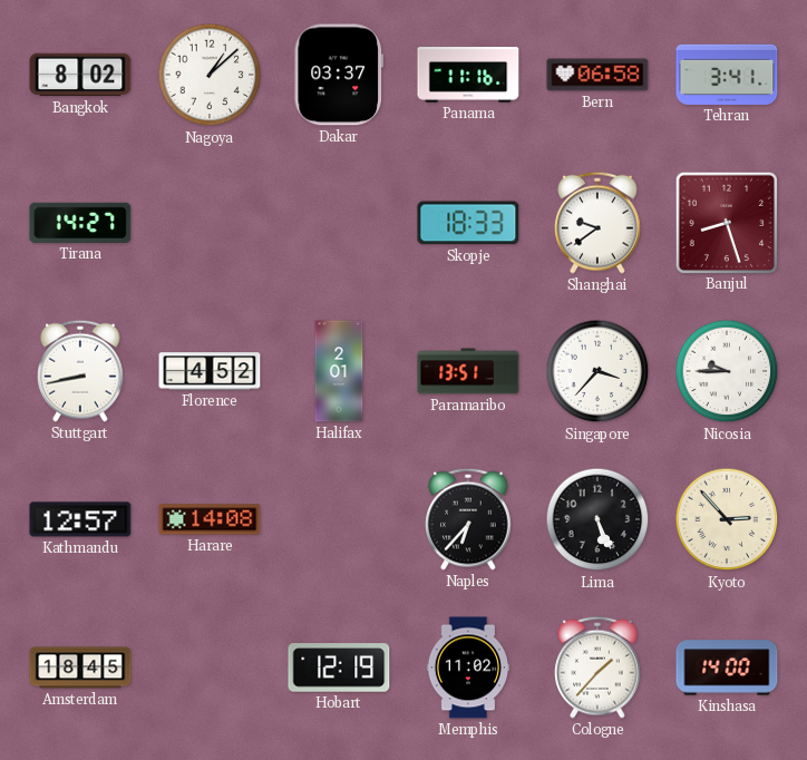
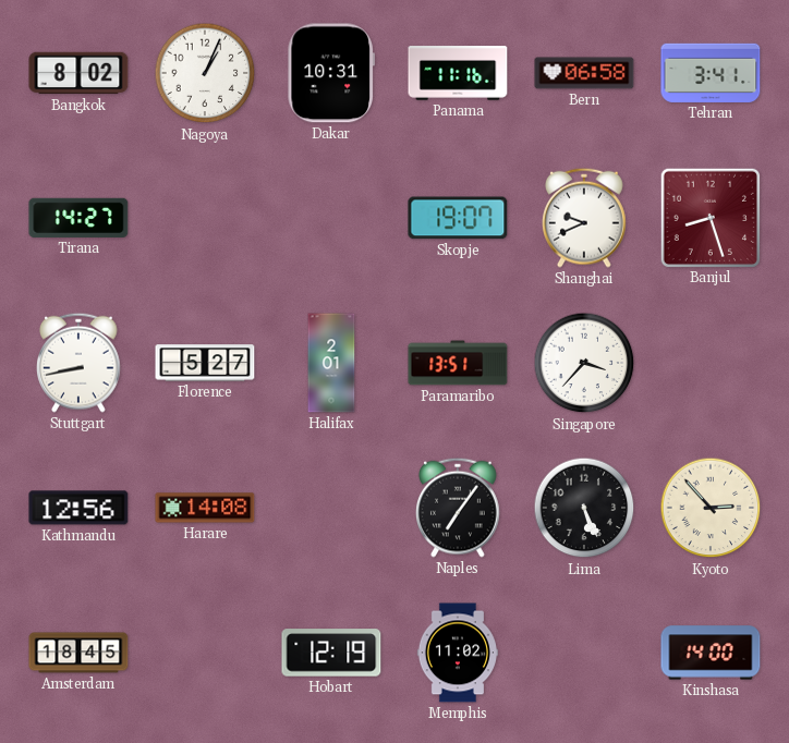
Nagoya: 1:08 -> 1:04 (205, 73)
Dakar: 03:37 -> 10:31 (330, 73)
Skopje: 18:33 -> 19:07 (458, 218)
Shanghai: 9:39 -> 9:41 (585, 218)
Florence: 4:52 -> 5:27 (205, 363)
Nicosia: 9:45 -> none (727, 371)
Kathmandu: 12:57 -> 12:56 (78, 508)
Naples: 6:37 -> 7:06 (459, 508)
Cologne: 1:37 -> none (599, 668)
